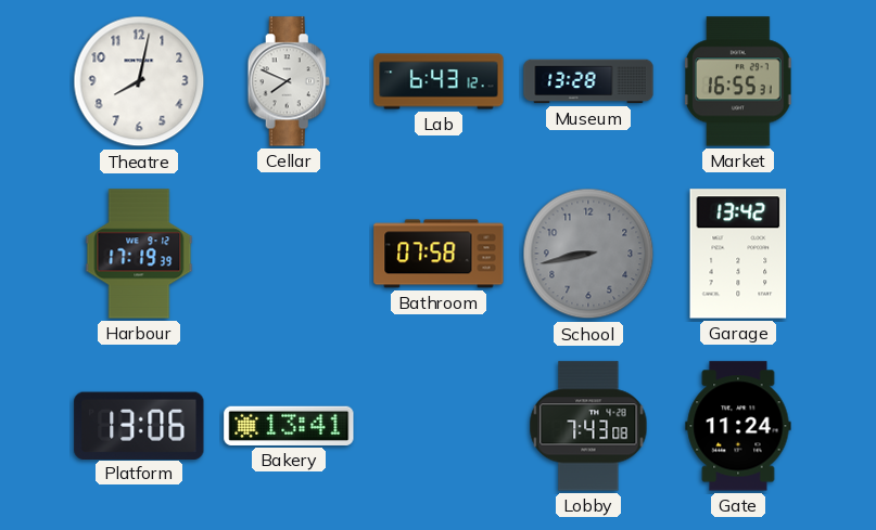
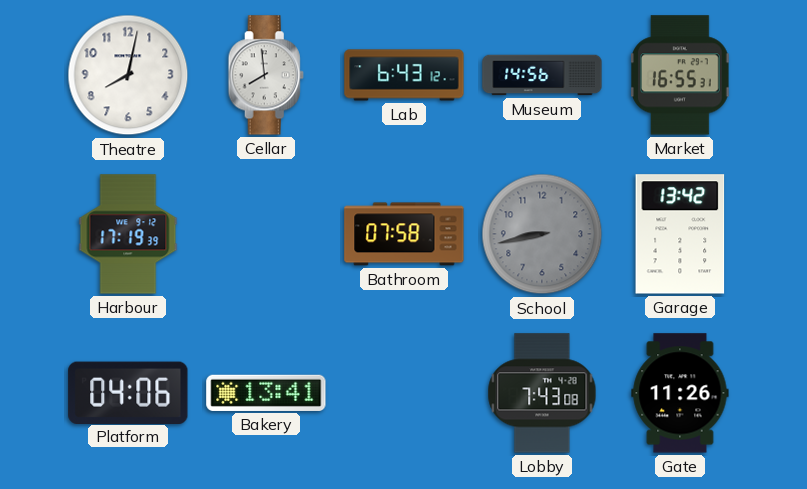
Cellar: 7:49 -> 7:59 (266, 75)
Museum: 13:28 -> 14:56 (542, 75)
Platform: 13:06 -> 04:06 (128, 392)
Gate: 11:24 -> 11:26 (680, 393)
